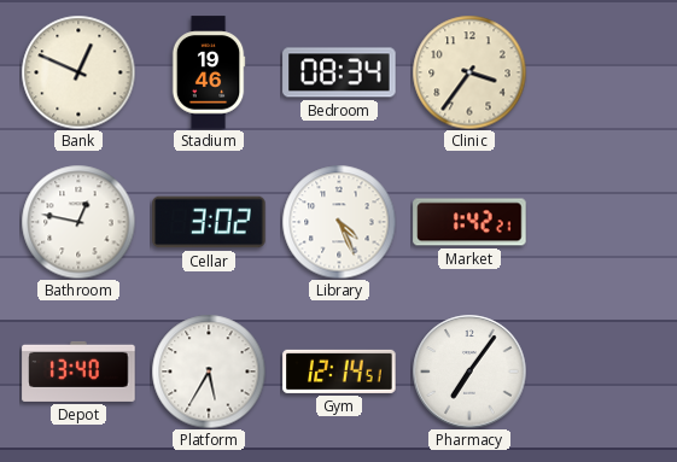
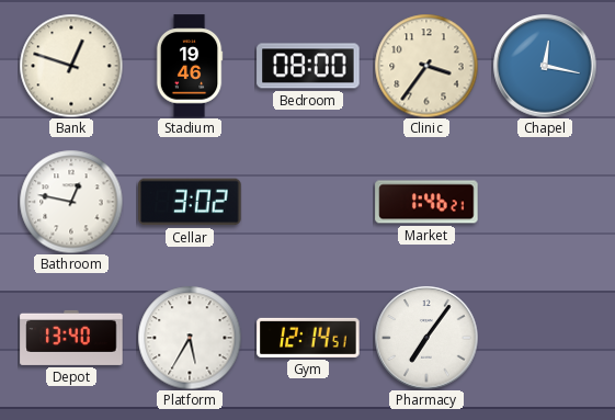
Bank: 12:49 -> 12:48 (71, 66)
Bedroom: 08:34 -> 08:00 (308, 66)
Chapel: none -> 12:17 (545, 66)
Library: 4:26 -> none (339, 222)
Market: 1:42 -> 1:46 (426, 202)
